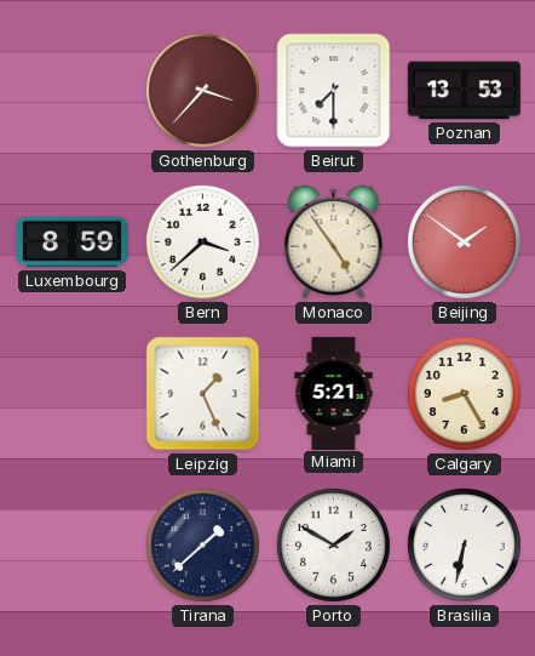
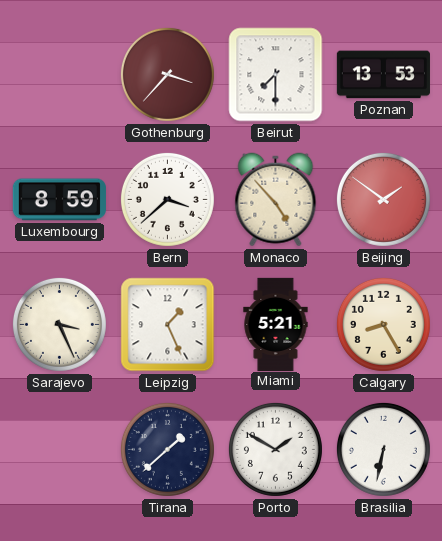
Monaco: 4:54 -> 4:53 (276, 200)
Sarajevo: none -> 3:26 (59, 324)
